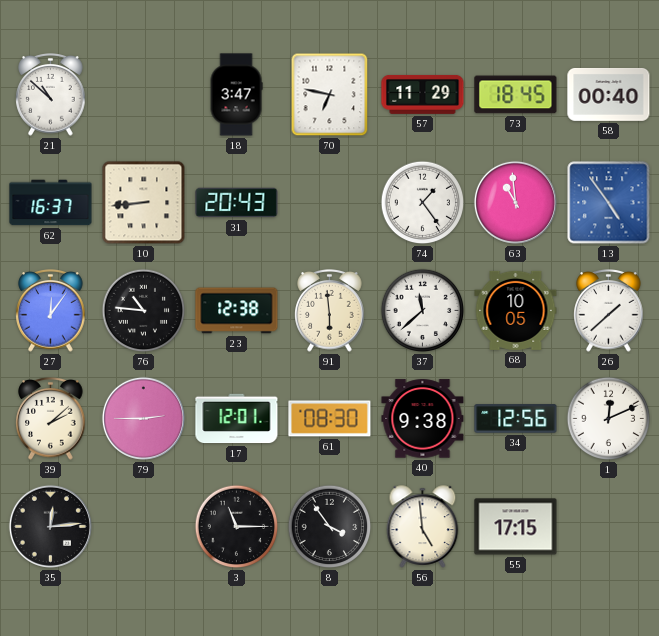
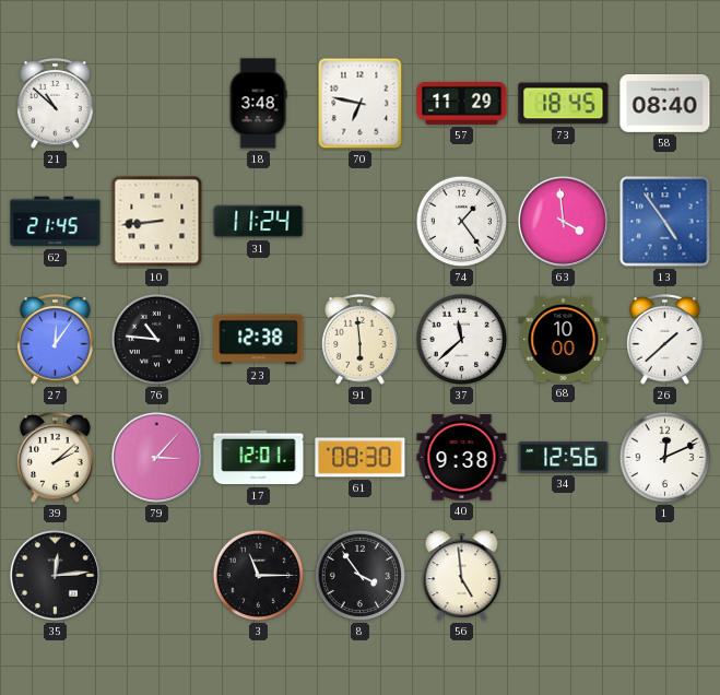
18: 3:47 -> 3:48 (258, 104)
58: 00:40 -> 08:40 (665, 103)
62: 16:37 -> 21:45 (56, 222)
31: 20:43 -> 11:24 (259, 222)
63: 10:59 -> 3:59 (563, 221)
68: 10:05 -> 10:00 (564, 339)
79: 2:45 -> 3:07 (156, 457)
55: 17:15 -> none (516, 527)
